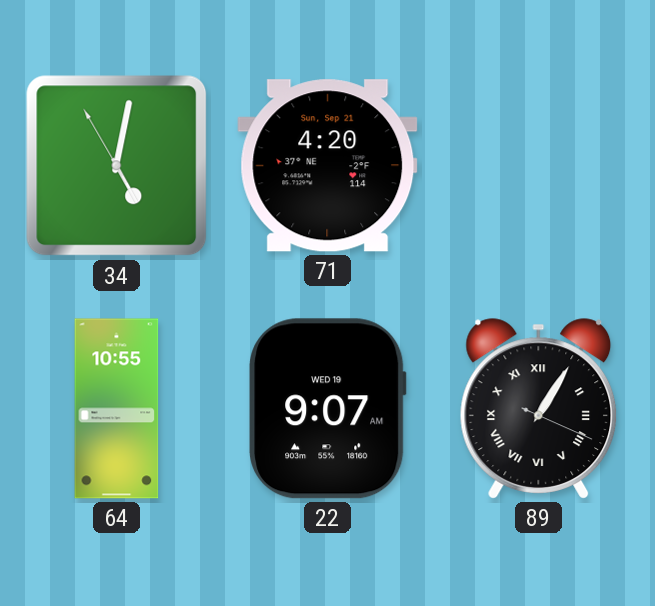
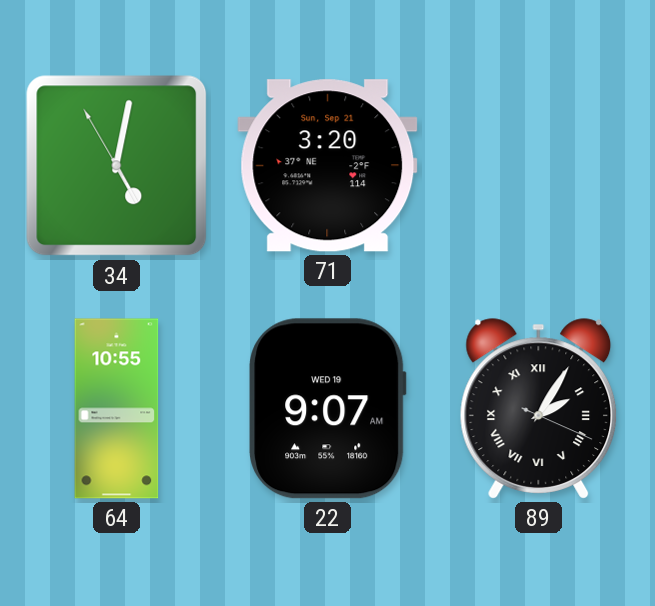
71: 4:20 -> 3:20 (328, 166)
89: 1:05 -> 2:05 (539, 409)
